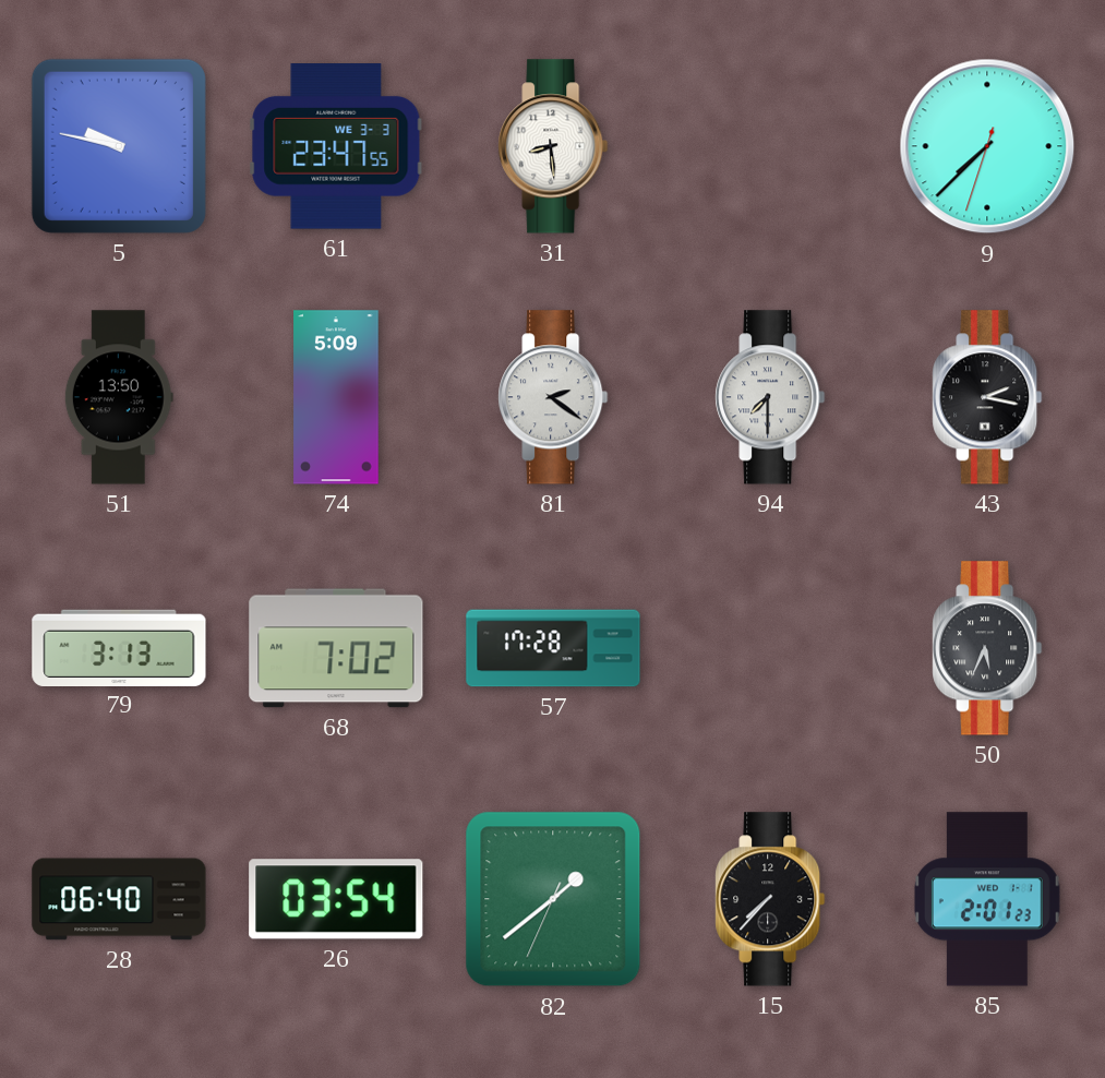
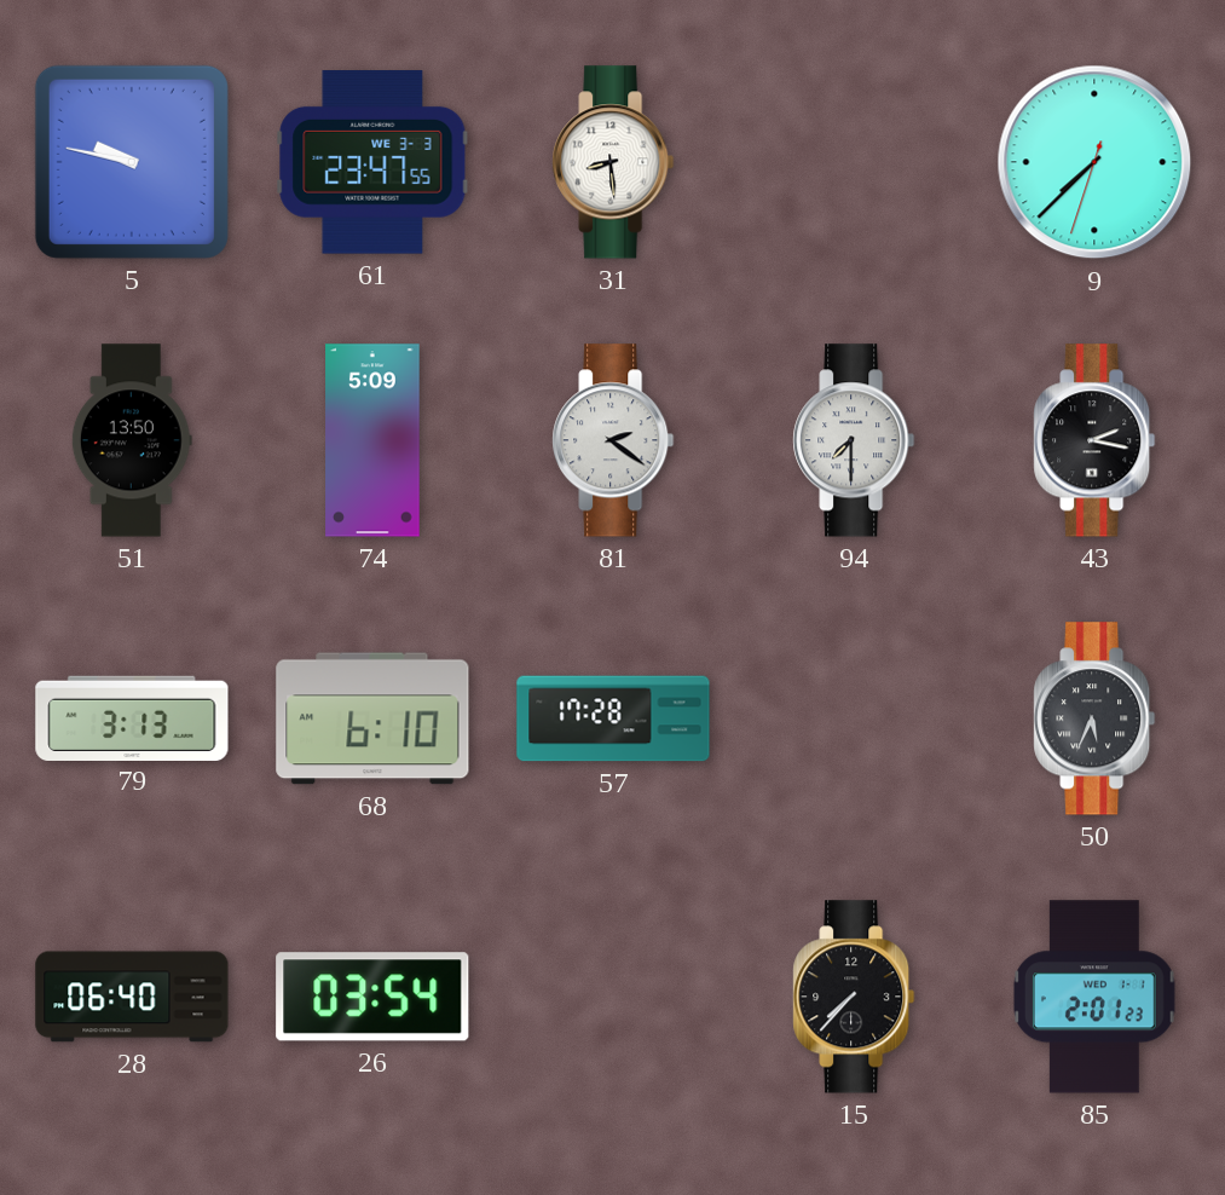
68: 7:02 -> 6:10 (372, 718)
82: 1:38 -> none (553, 899)
